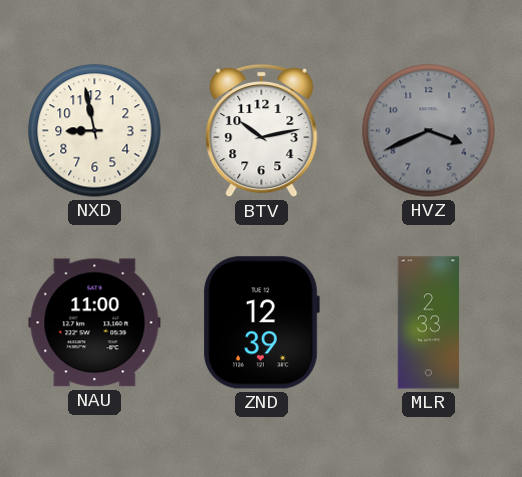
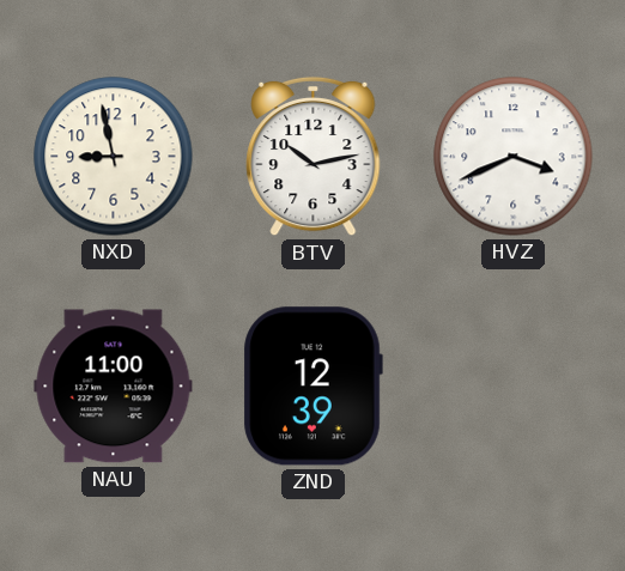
HVZ dial: grey -> white (514, 157)
MLR: 2:33 -> none (429, 323)
